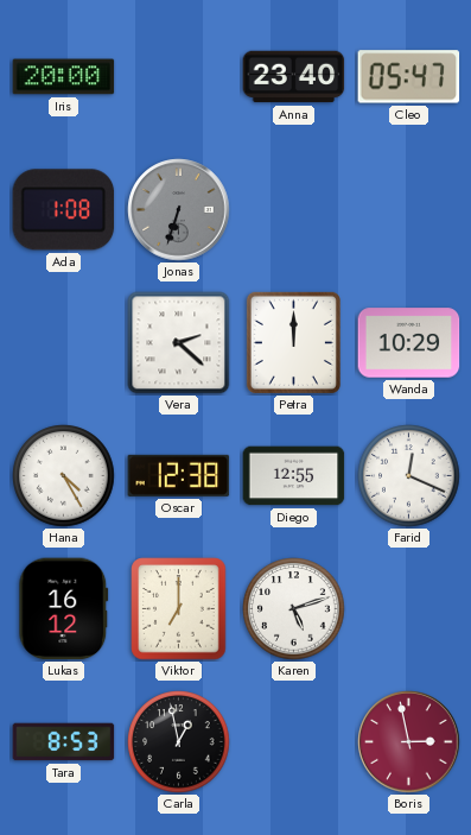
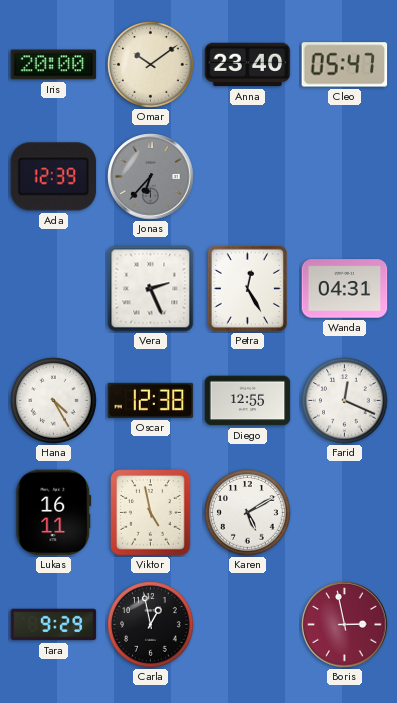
Omar: none -> 10:09 (151, 65)
Ada: 1:08 -> 12:39 (54, 177)
Jonas: 6:33 -> 6:37 (151, 177)
Vera: 2:22 -> 2:26 (151, 289)
Petra: 12:00 -> 12:25 (247, 288)
Wanda: 10:29 -> 04:31 (345, 289)
Lukas: 16:12 -> 16:11 (54, 513)
Viktor: 7:00 -> 4:58 (151, 513)
Karen: 5:12 -> 5:10 (248, 513)
Tara: 8:53 -> 9:29 (54, 625)
